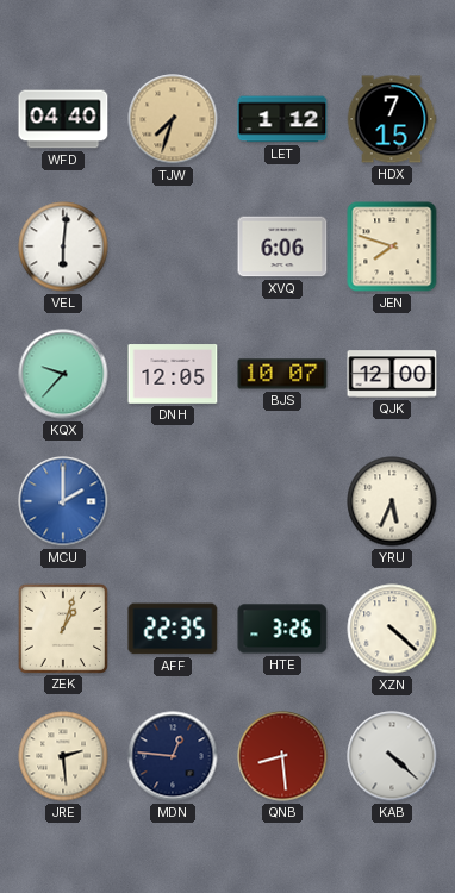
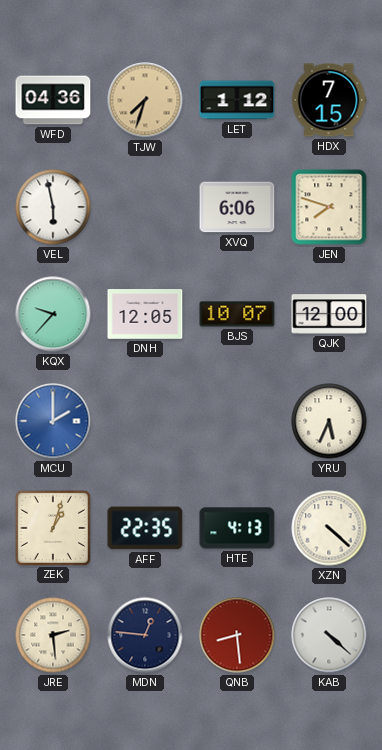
WFD: 04:40 -> 04:36 (53, 100)
VEL: 6:01 -> 5:58 (53, 207)
HTE: 3:26 -> 4:13 (237, 528)
